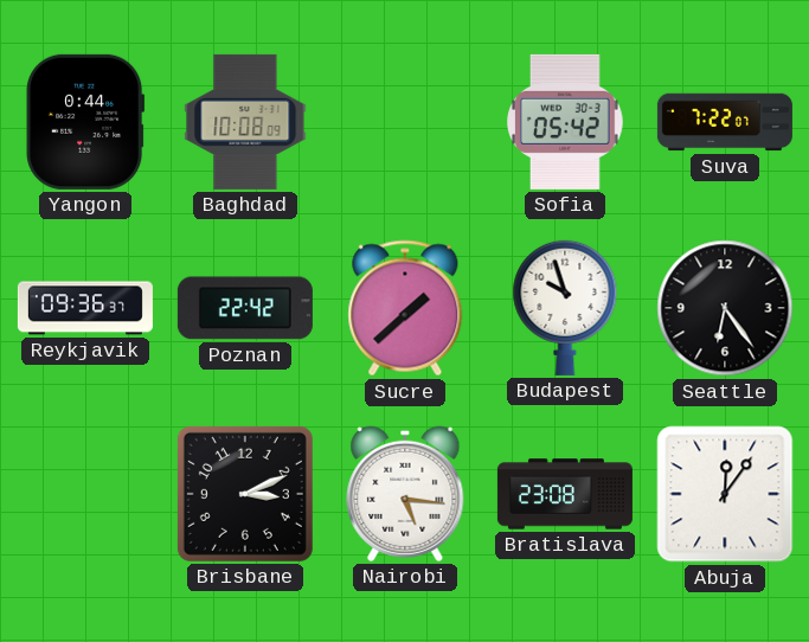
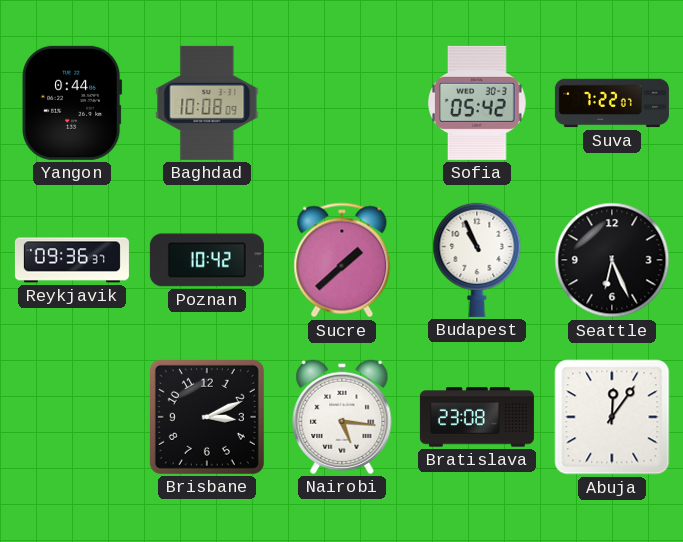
Poznan: 22:42 -> 10:42 (207, 260)
Budapest: 9:57 -> 10:56 (477, 260)
Seattle: 6:24 -> 6:26 (612, 260)
